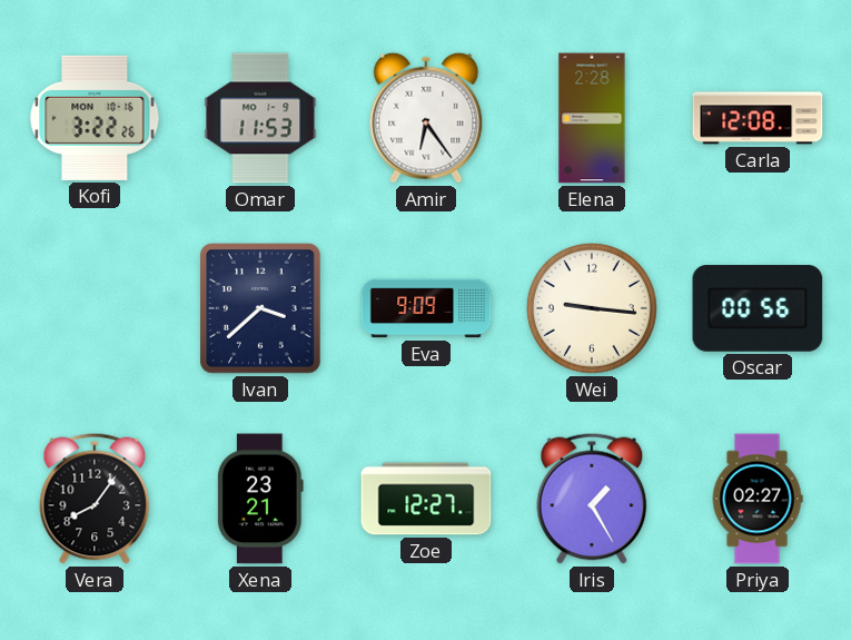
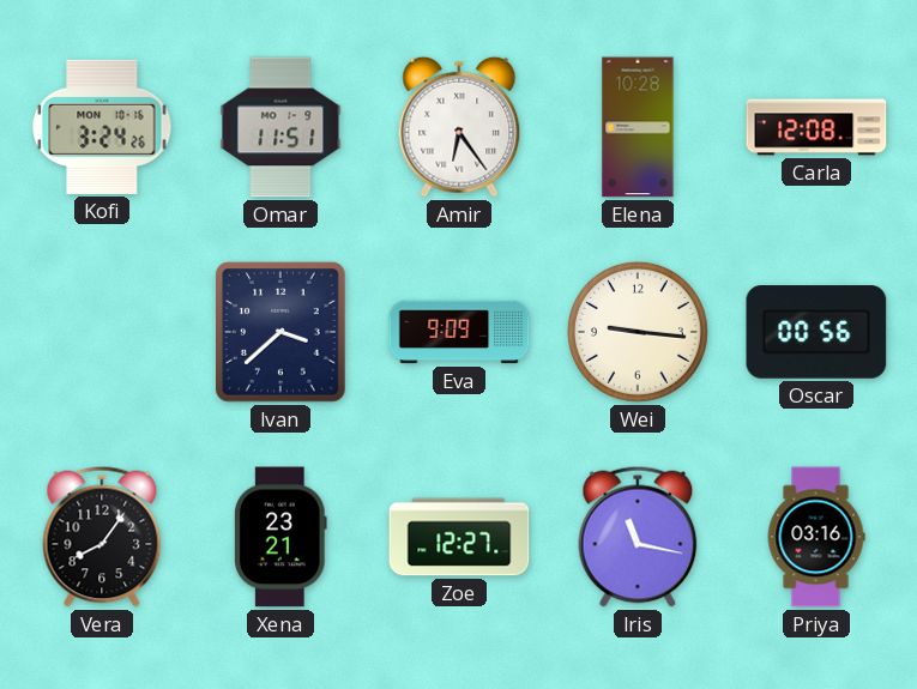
Kofi: 3:22 -> 3:24 (102, 127)
Omar: 11:53 -> 11:51 (280, 127)
Elena: 2:28 -> 10:28 (638, 127)
Iris: 1:25 -> 11:17 (638, 537)
Priya: 02:27 -> 03:16 (816, 537)
